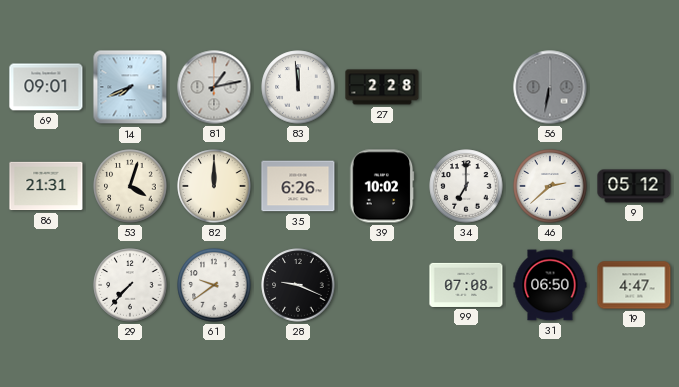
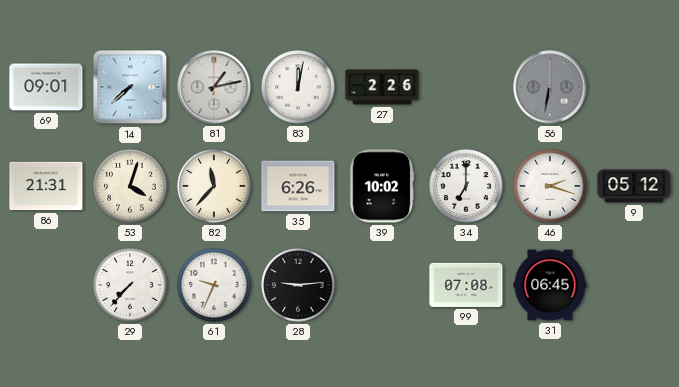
14: 7:41 -> 7:38 (130, 87)
83: 11:59 -> 12:02 (298, 87)
27: 2:28 -> 2:26 (382, 87)
82: 12:00 -> 11:37 (214, 186)
46: 2:38 -> 2:18 (550, 186)
61: 9:39 -> 9:34 (214, 285)
28: 9:19 -> 9:14 (298, 285)
31: 06:50 -> 06:45 (550, 285)
19: 4:47 -> none (634, 285)
